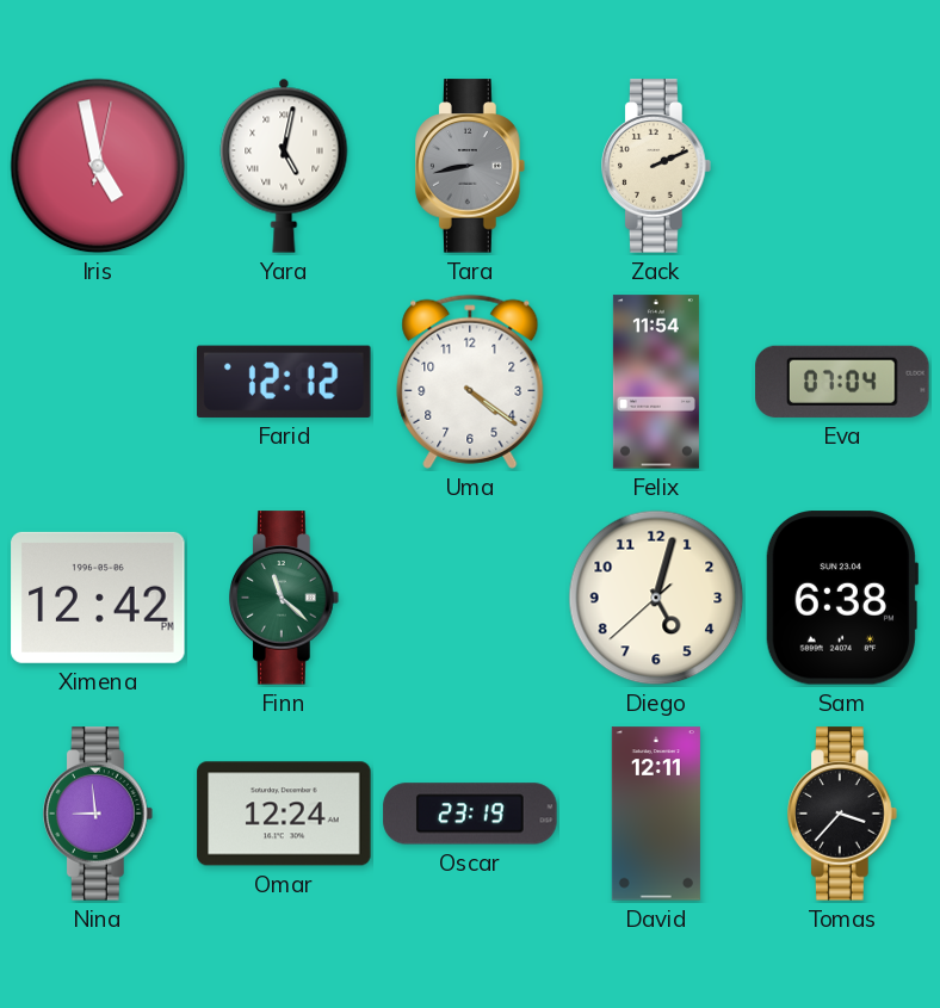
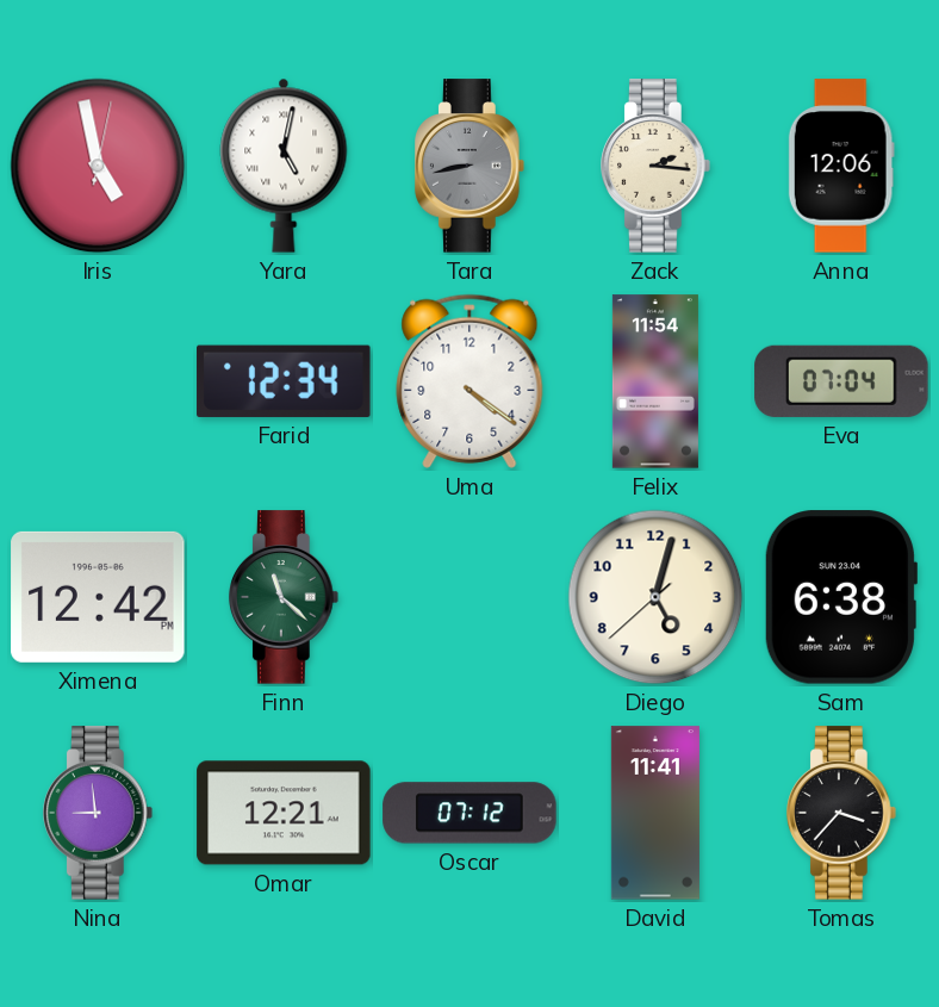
Zack: 2:11 -> 2:16 (655, 166)
Anna: none -> 12:06 (841, 166)
Farid: 12:12 -> 12:34 (284, 381)
Omar: 12:24 -> 12:21 (284, 813)
Oscar: 23:19 -> 07:12 (470, 813)
David: 12:11 -> 11:41 (655, 813)
